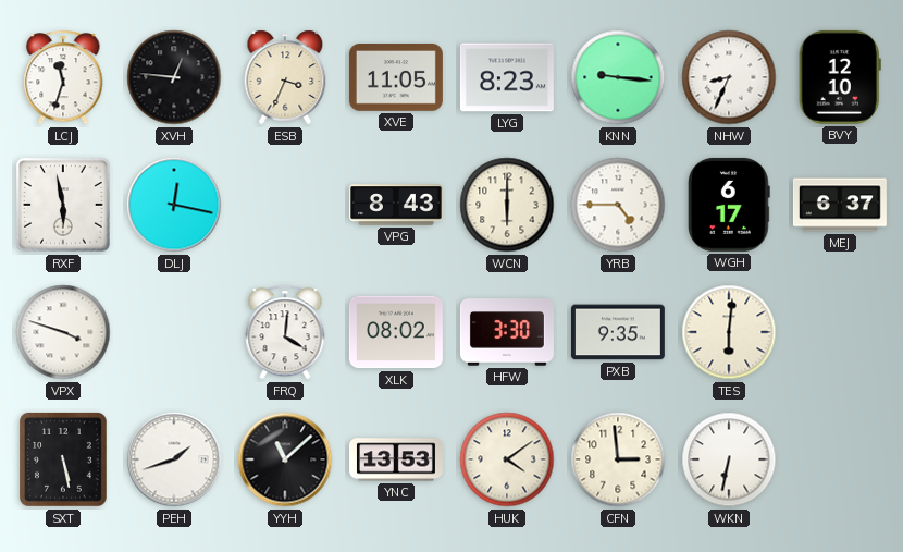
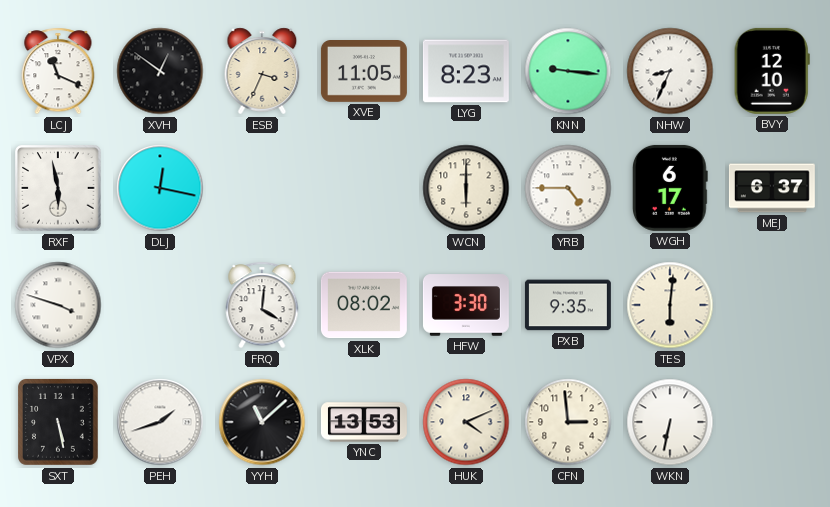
LCJ: 11:33 -> 11:19 (58, 71)
XVH: 12:46 -> 12:51 (160, 71)
VPG: 8:43 -> none (396, 205)
HUK: 4:09 -> 4:11 (466, 422)
